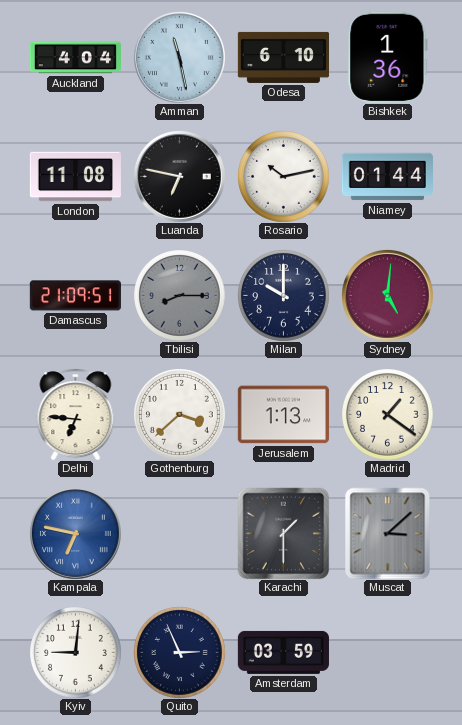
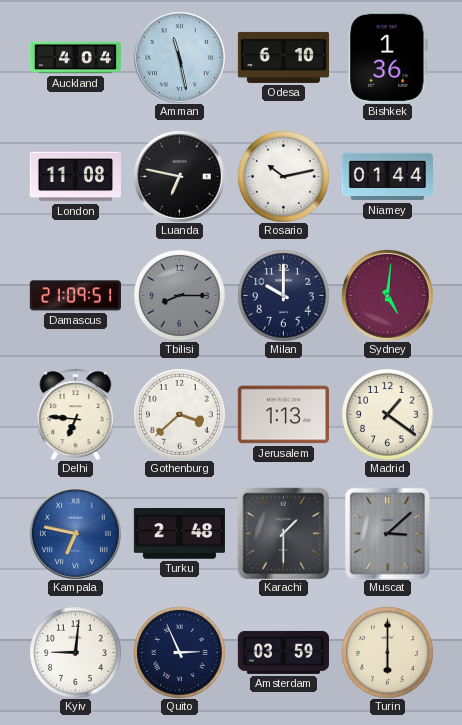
Turku: none -> 2:48 (179, 534)
Turin: none -> 6:00 (388, 653)
